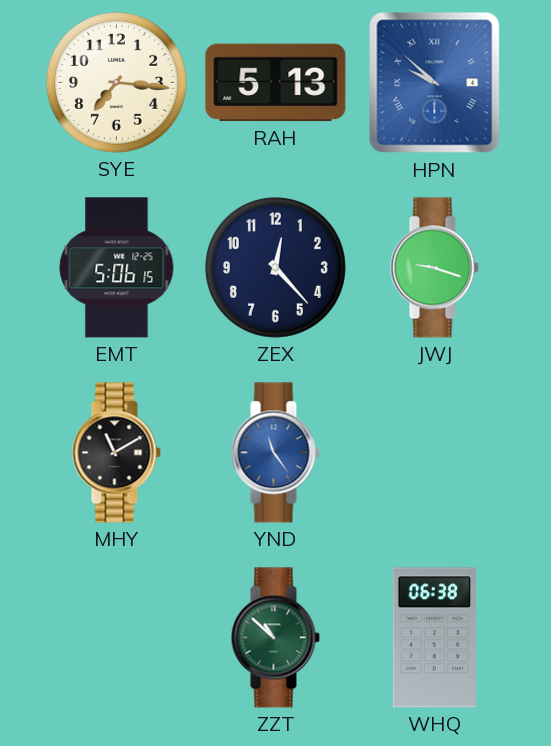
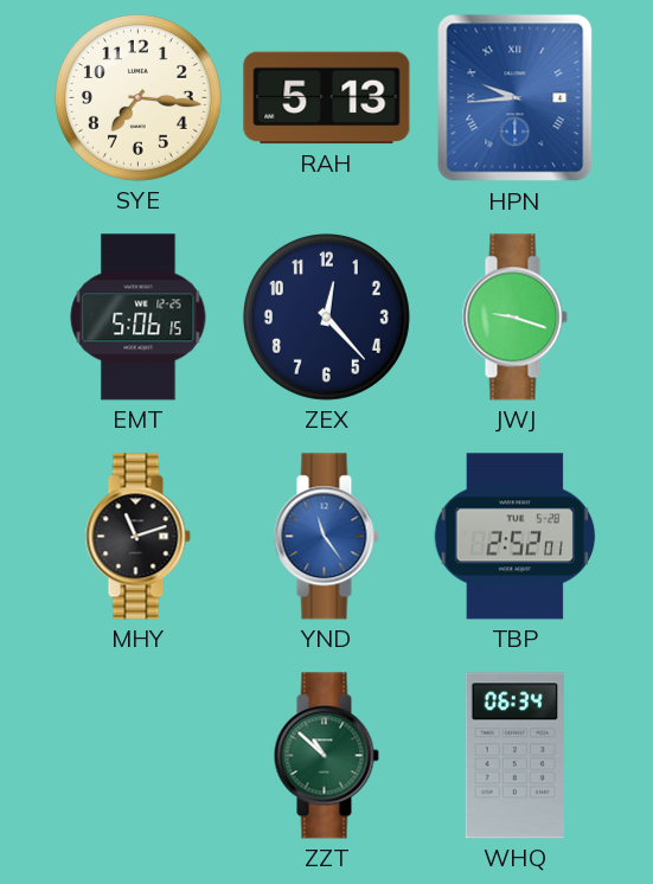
HPN: 9:52 -> 9:44 (516, 98)
MHY: 11:10 -> 11:12 (137, 537)
TBP: none -> 2:52 (516, 537)
WHQ: 06:38 -> 06:34 (514, 756)
